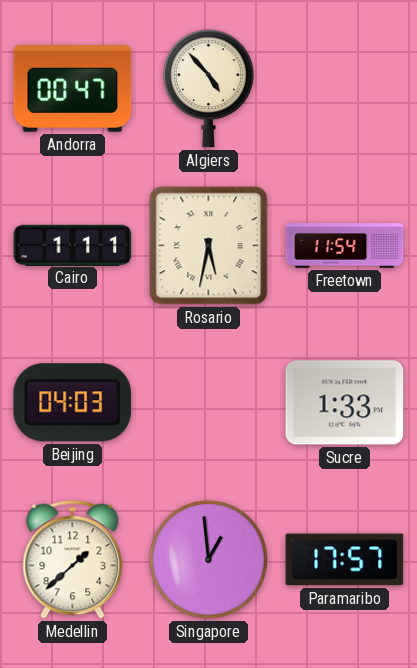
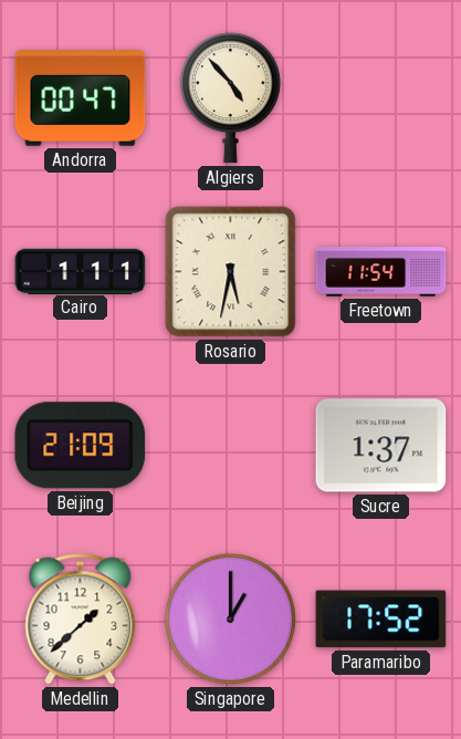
Beijing: 04:03 -> 21:09 (81, 446)
Sucre: 1:33 -> 1:37 (381, 446)
Singapore: 12:59 -> 1:00 (230, 618)
Paramaribo: 17:57 -> 17:52 (381, 620)
